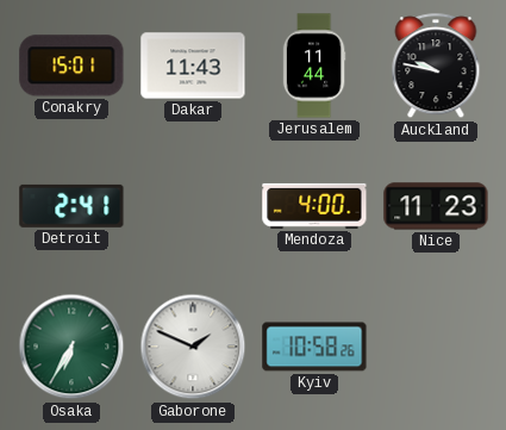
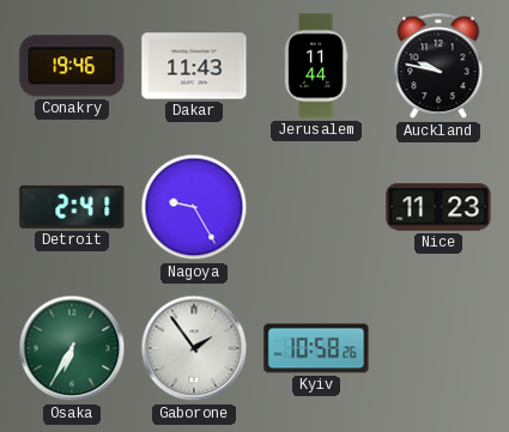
Conakry: 15:01 -> 19:46 (72, 66)
Nagoya: none -> 9:25 (194, 207)
Mendoza: 4:00 -> none (314, 206)
Gaborone: 1:49 -> 1:54 (194, 348)
